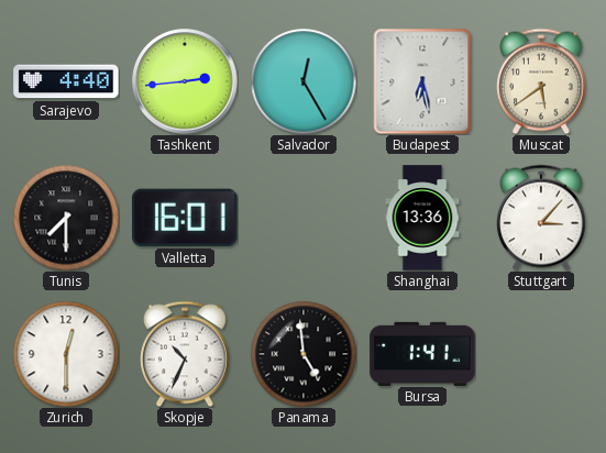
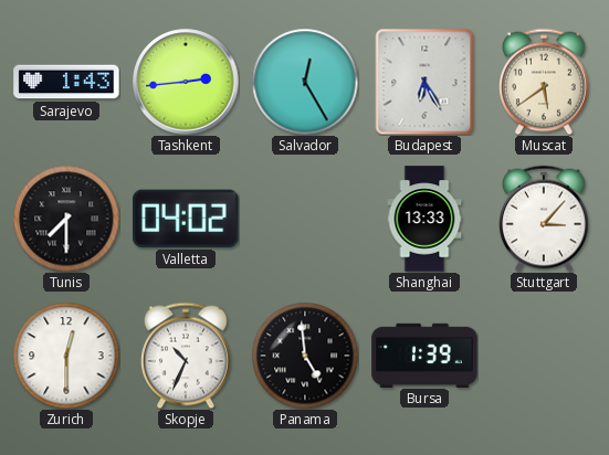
Sarajevo: 4:40 -> 1:43 (66, 82)
Budapest: 6:28 -> 6:25 (424, 82)
Valletta: 16:01 -> 04:02 (186, 219)
Shanghai: 13:36 -> 13:33 (424, 219)
Bursa: 1:41 -> 1:39 (424, 355)
